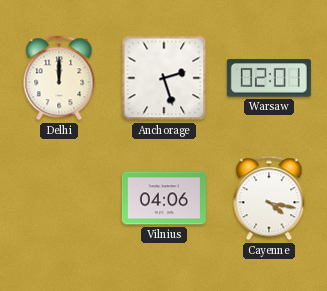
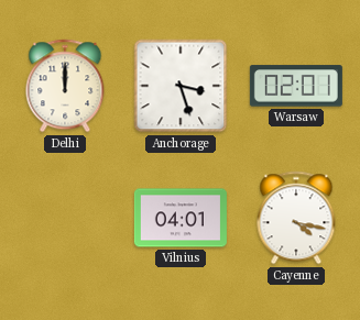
Anchorage: 2:27 -> 3:27 (181, 86)
Vilnius: 04:06 -> 04:01 (181, 218)
